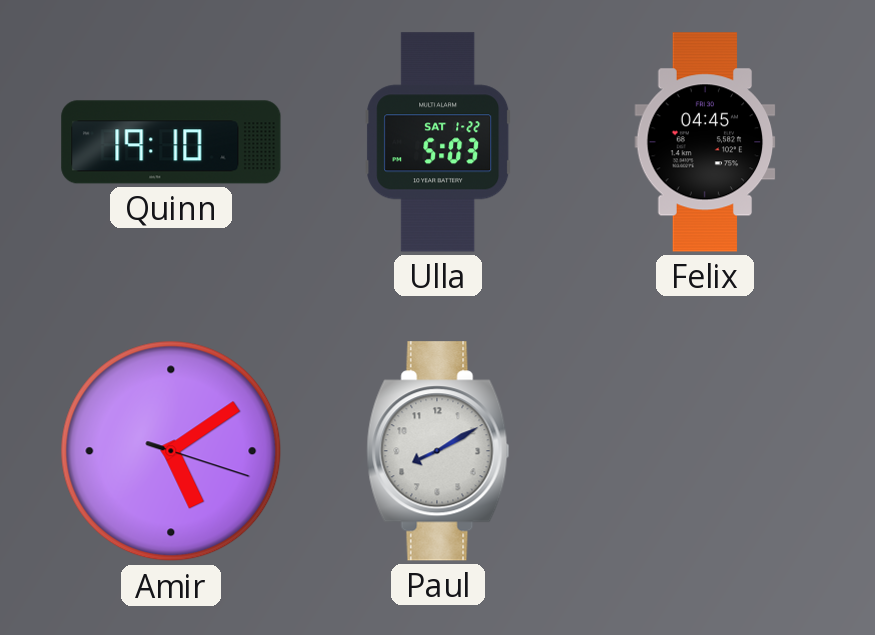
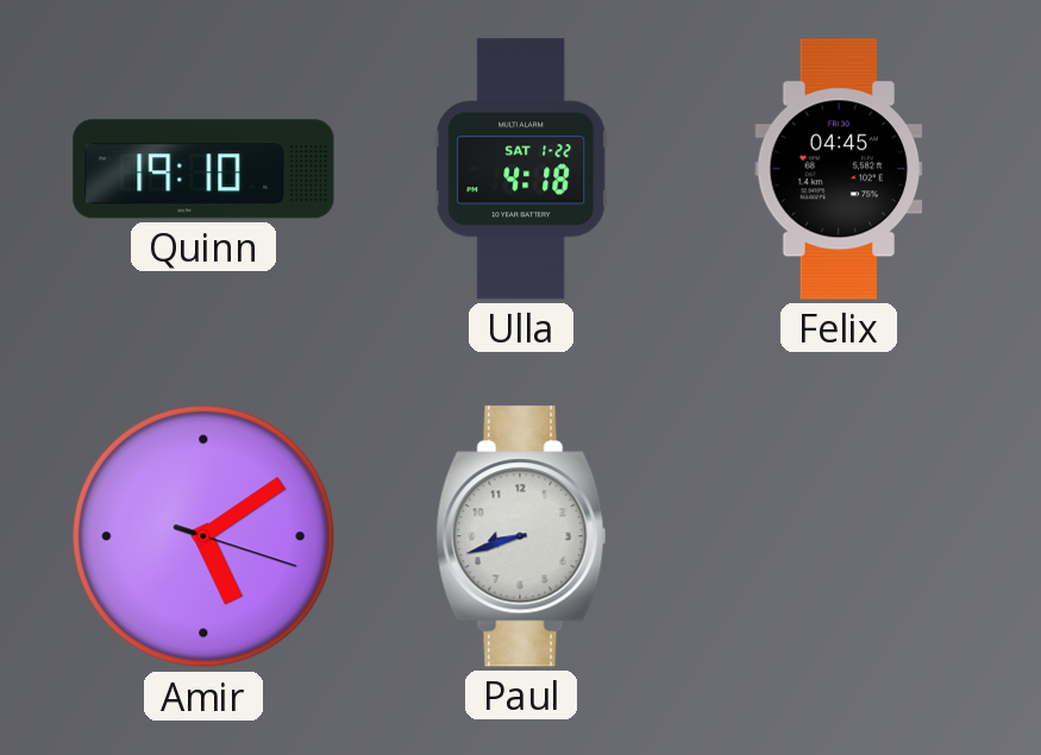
Ulla: 5:03 -> 4:18 (521, 169)
Paul: 8:10 -> 8:42 (521, 536)
